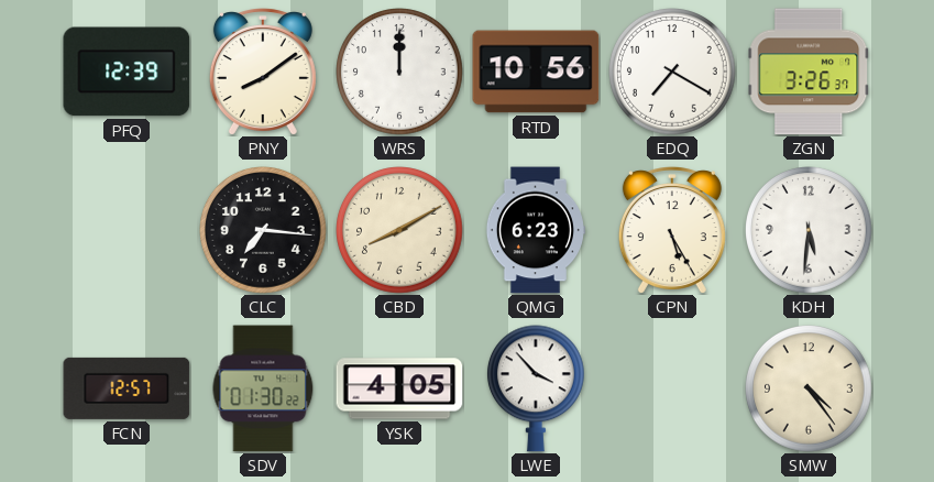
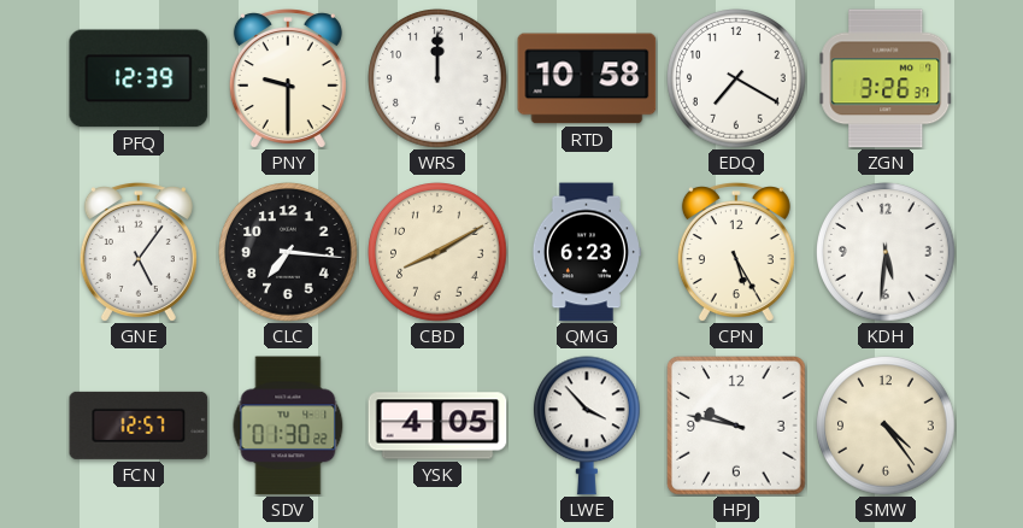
PNY: 8:09 -> 9:30 (288, 78)
RTD: 10:56 -> 10:58 (587, 78)
GNE: none -> 5:06 (139, 252)
HPJ: none -> 9:47 (737, 427)
